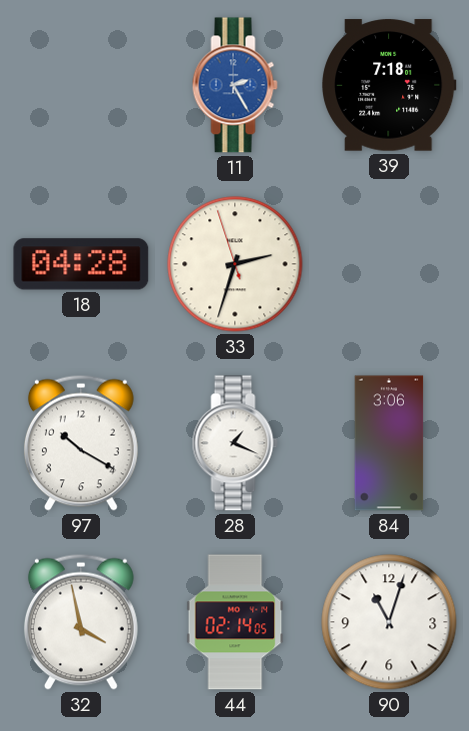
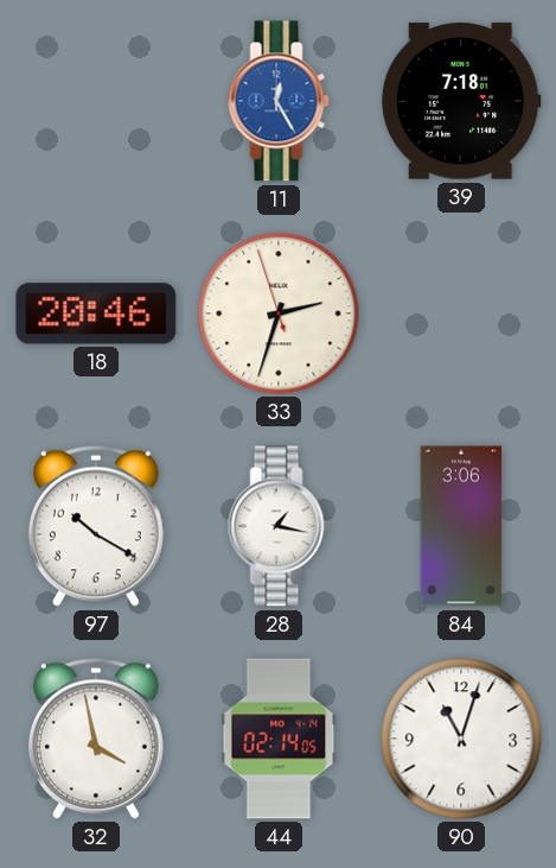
11: 2:25 -> 12:25 (279, 101)
18: 04:28 -> 20:46 (96, 313)
28: 1:19 -> 1:17 (279, 526)
